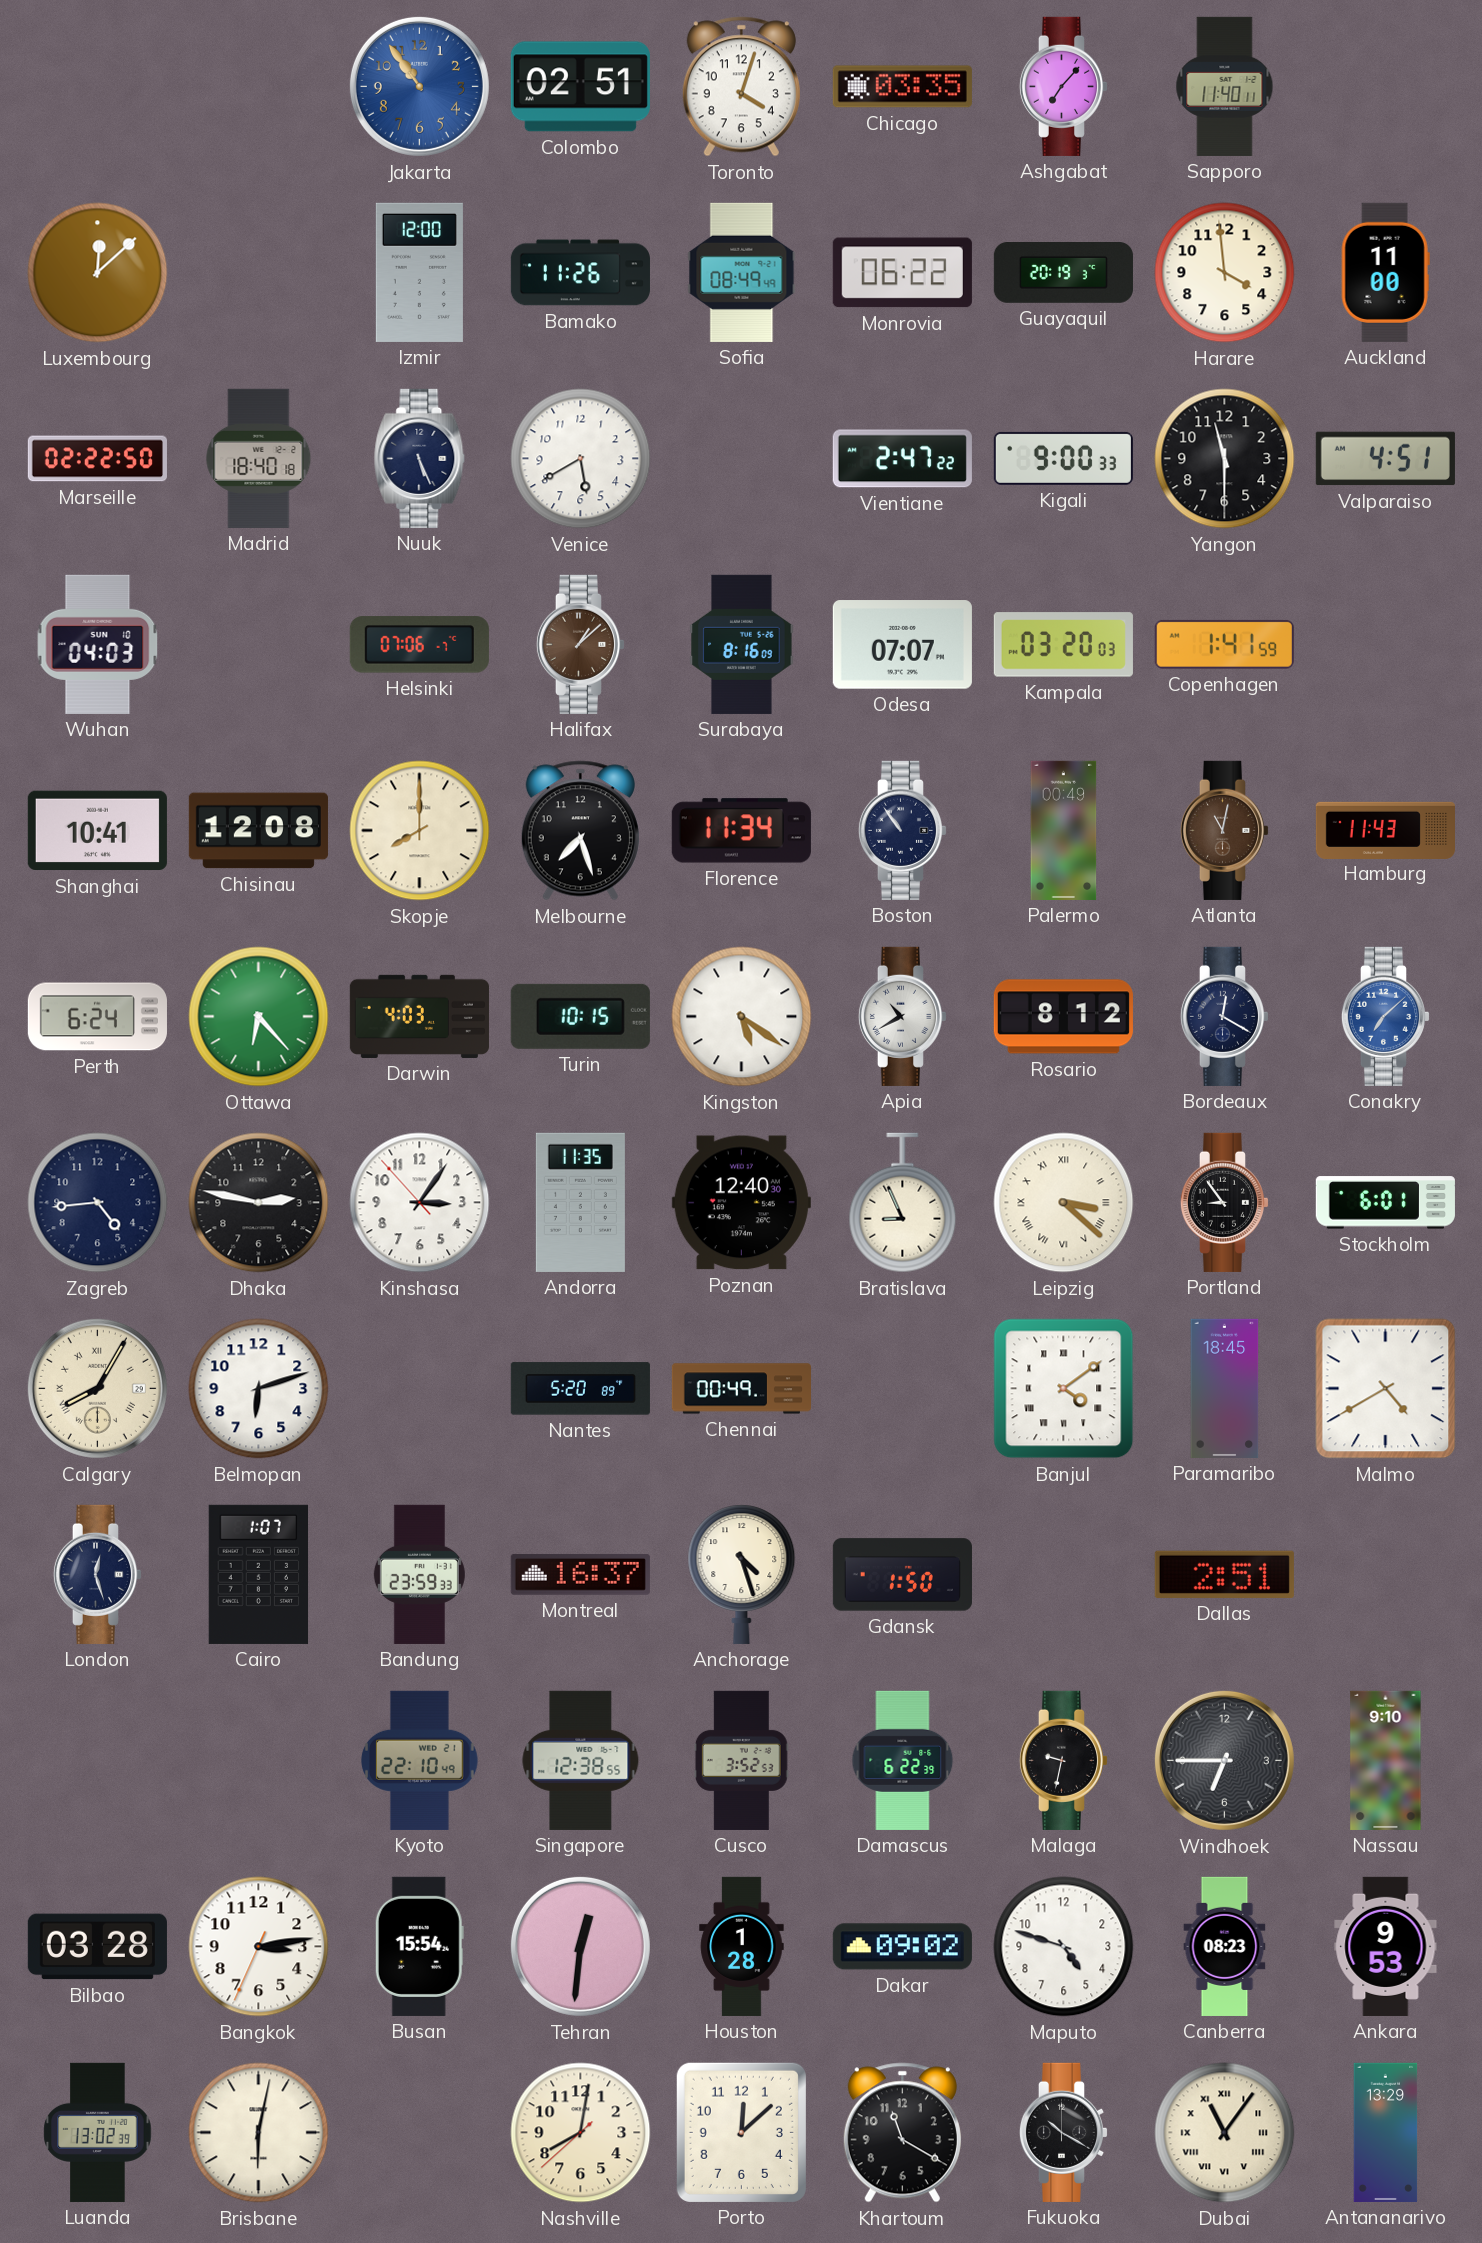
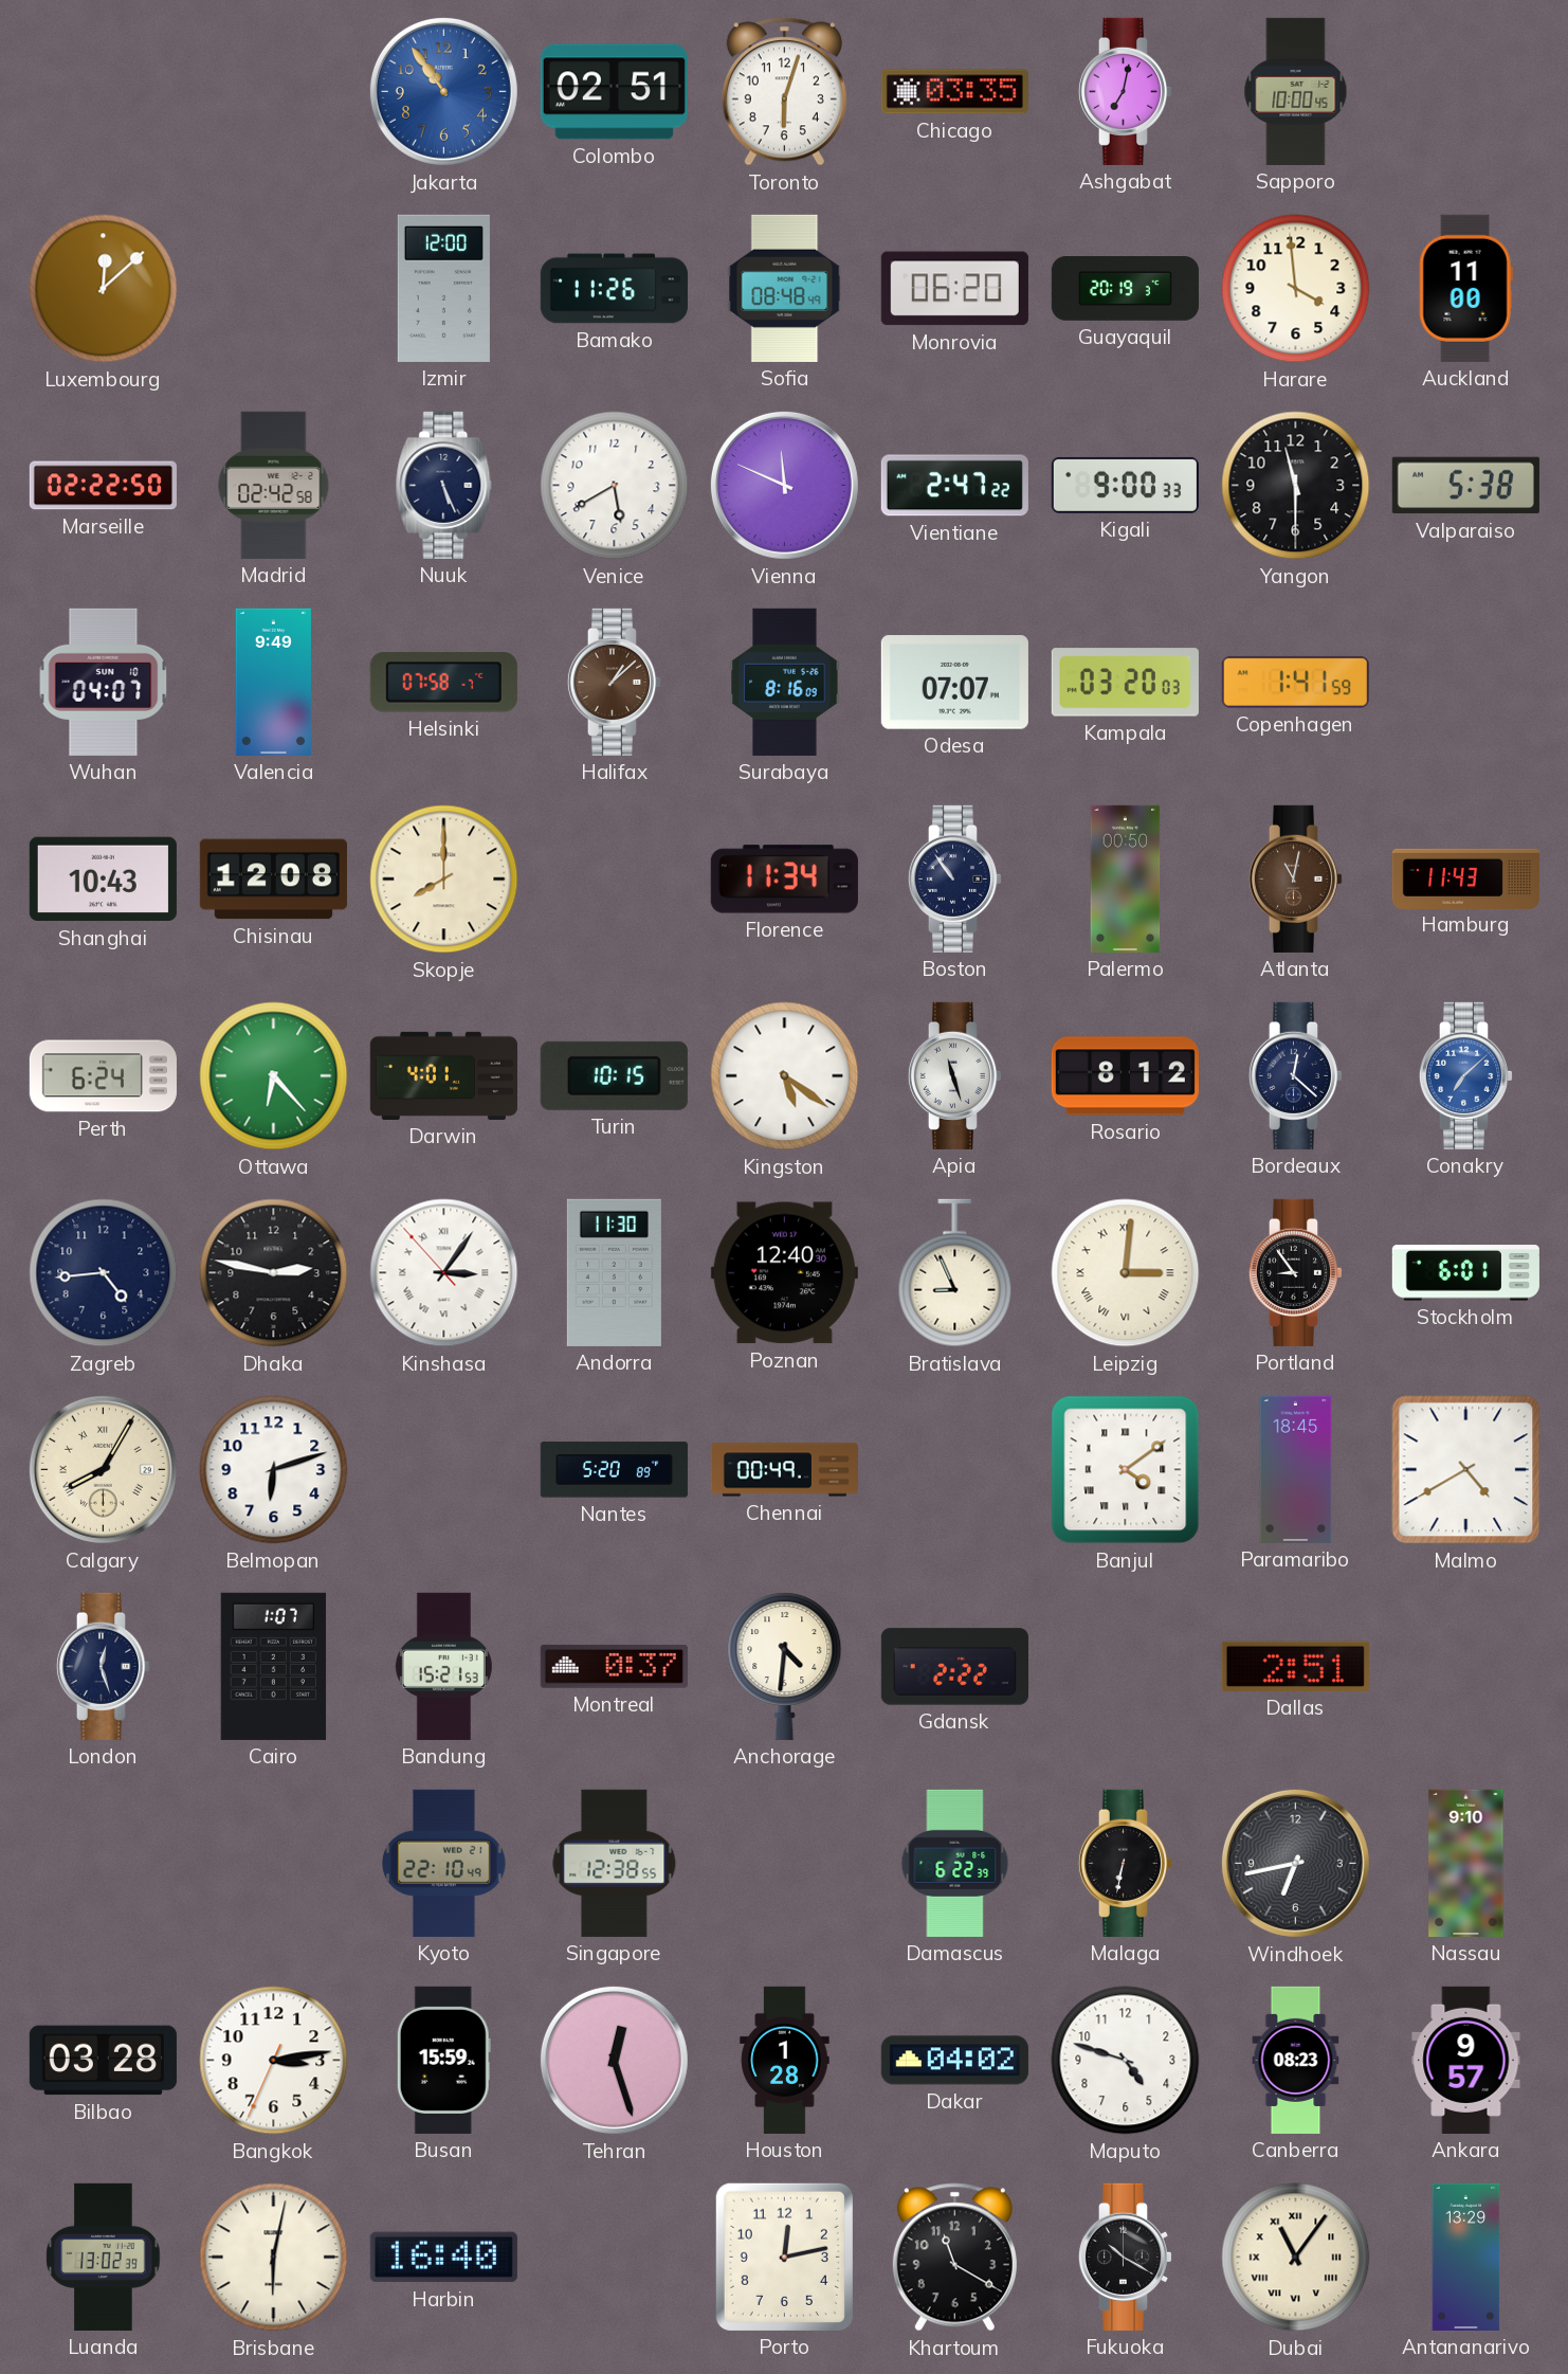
Toronto: 4:03 -> 6:03 (784, 92)
Ashgabat: 7:07 -> 7:02 (1125, 91)
Sapporo: 11:40 -> 10:00 (1296, 91)
Sofia: 08:49 -> 08:48 (785, 288)
Monrovia: 06:22 -> 06:20 (954, 289)
Madrid: 18:40 -> 02:42 (274, 485)
Vienna: none -> 11:49 (784, 485)
Valparaiso: 4:51 -> 5:38 (1465, 486)
Wuhan: 04:03 -> 04:07 (104, 682)
Valencia: none -> 9:49 (273, 682)
Helsinki: 07:06 -> 07:58 (443, 683)
Shanghai: 10:41 -> 10:43 (103, 880)
Melbourne: 7:27 -> none (580, 831)
Palermo: 00:49 -> 00:50 (1126, 878)
Darwin: 4:03 -> 4:01 (443, 1075)
Apia: 10:40 -> 11:27 (954, 1075)
Bordeaux: 12:20 -> 12:22 (1295, 1075)
Kinshasa numerals: Arabic -> Roman (444, 1273)
Andorra: 11:35 -> 11:30 (614, 1272)
Leipzig: 3:22 -> 3:01 (1126, 1273)
Bandung: 23:59 -> 15:21 (443, 1666)
Montreal: 16:37 -> 0:37 (614, 1666)
Anchorage: 4:27 -> 4:31 (785, 1666)
Gdansk: 1:50 -> 2:22 (954, 1667)
Cusco: 3:52 -> none (741, 1760)
Malaga: 9:32 -> 6:32 (1125, 1863)
Windhoek: 6:45 -> 6:43 (1295, 1863)
Busan: 15:54 -> 15:59 (443, 2060)
Tehran: 12:31 -> 12:27 (614, 2060)
Dakar: 09:02 -> 04:02 (954, 2061)
Ankara: 9:53 -> 9:57 (1466, 2060)
Harbin: none -> 16:40 (443, 2258)
Nashville: 8:01 -> none (581, 2133)
Porto: 12:08 -> 12:13 (784, 2257)
